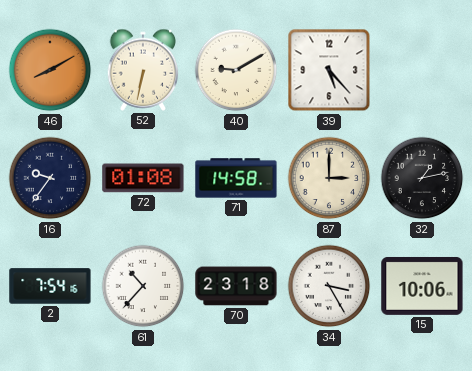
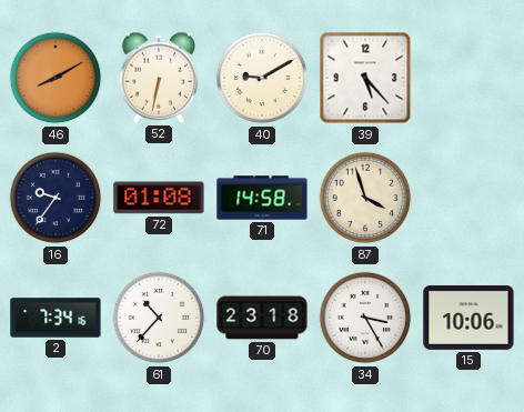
87: 3:00 -> 3:57 (365, 198)
32: 1:13 -> none (422, 178)
2: 7:54 -> 7:34 (56, 318)
